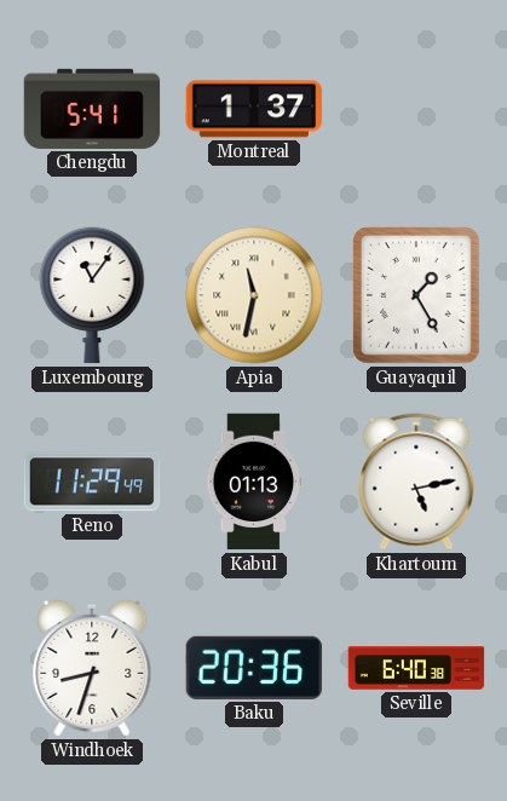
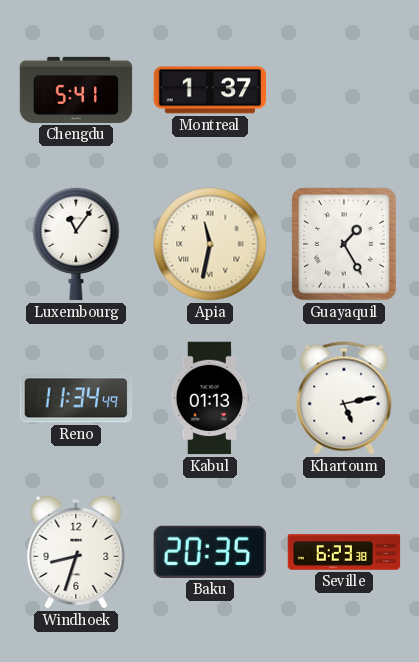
Reno: 11:29 -> 11:34 (76, 398)
Baku: 20:36 -> 20:35 (210, 552)
Seville: 6:40 -> 6:23 (344, 552)
